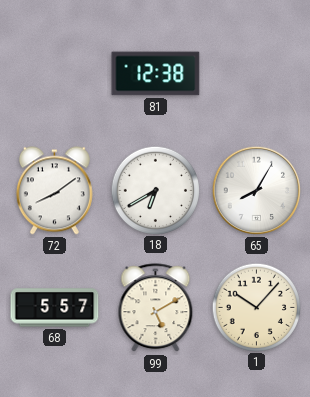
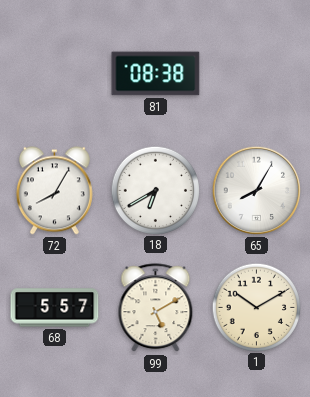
81: 12:38 -> 08:38 (156, 74)
72: 8:09 -> 8:05 (54, 191)
1: 10:07 -> 10:10 (256, 307)
